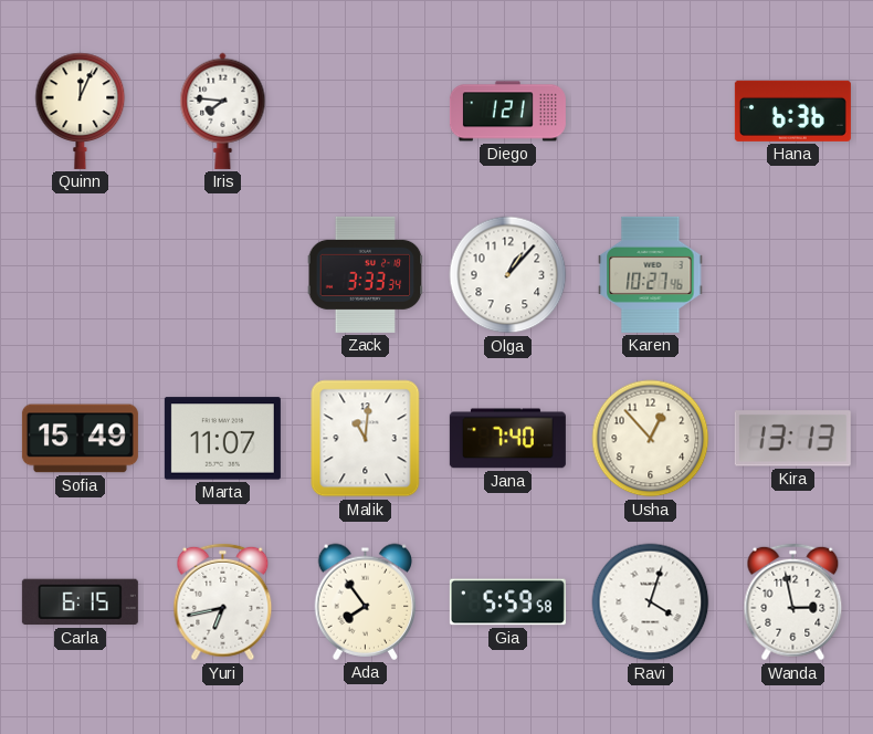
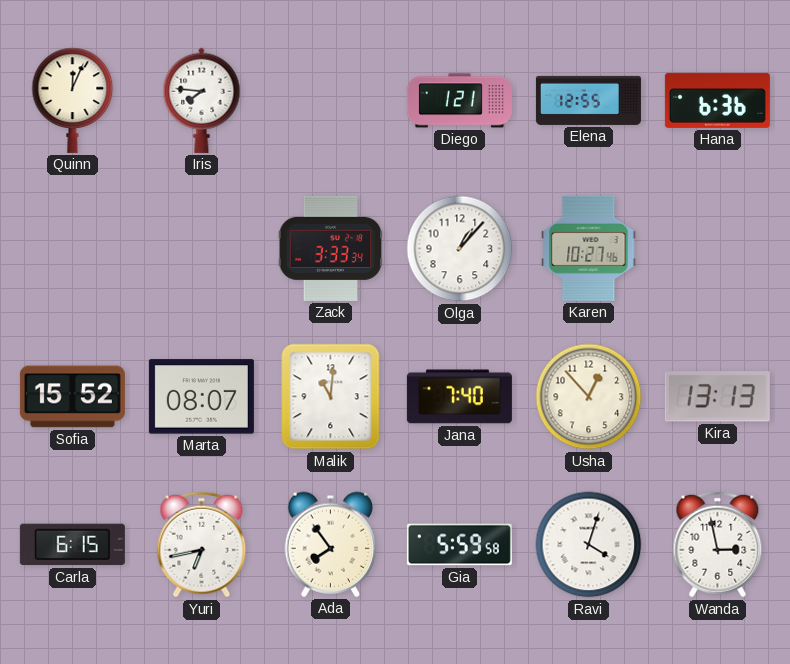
Elena: none -> 12:55 (588, 100)
Sofia: 15:49 -> 15:52 (72, 397)
Marta: 11:07 -> 08:07 (201, 397)
